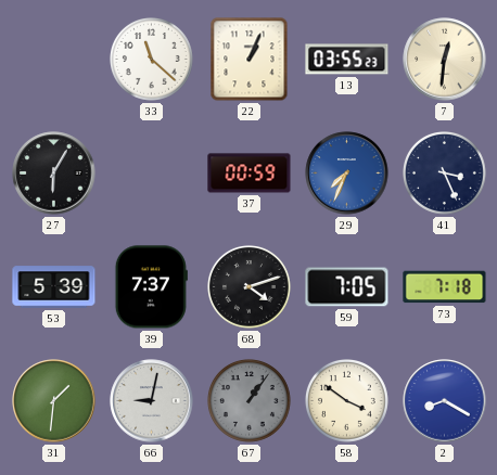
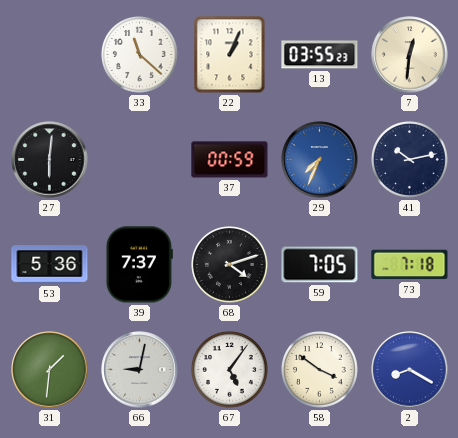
27: 6:05 -> 6:01 (50, 160)
41: 3:26 -> 10:13 (410, 160)
53: 5:39 -> 5:36 (50, 265)
67: 1:06 -> 5:06 (230, 370)
67 dial: grey -> white (230, 370)
